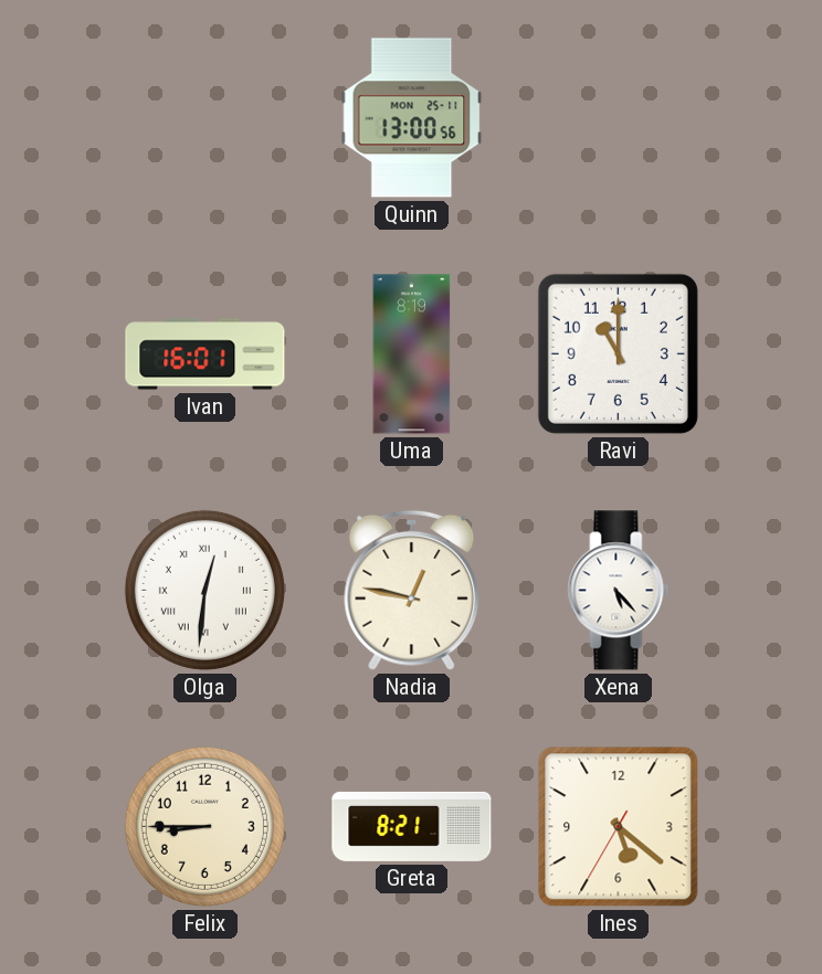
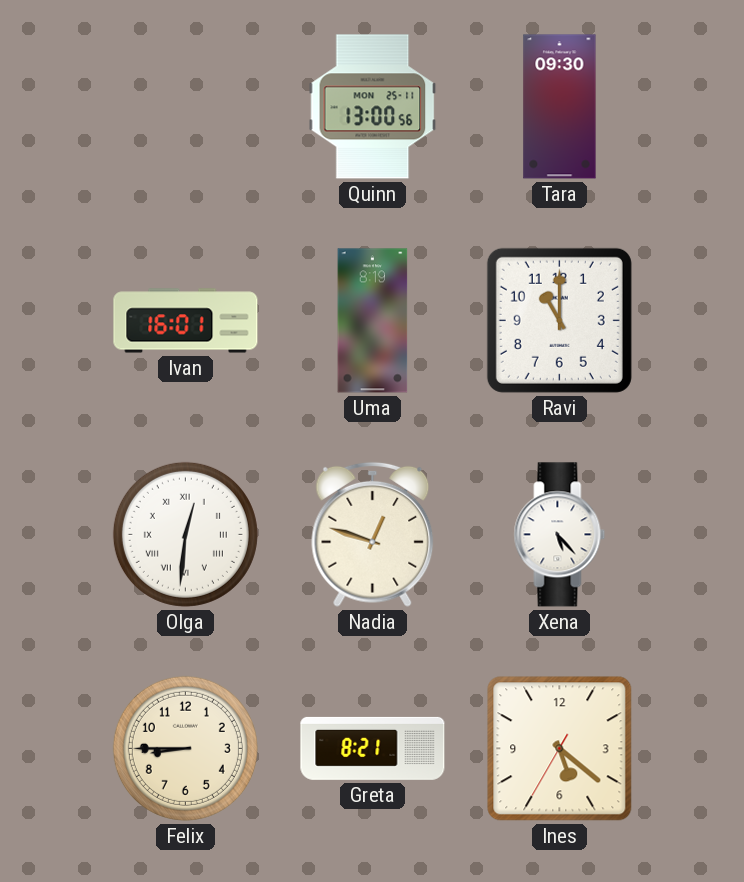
Tara: none -> 09:30 (560, 107)
Nadia: 12:47 -> 12:48 (373, 534)
